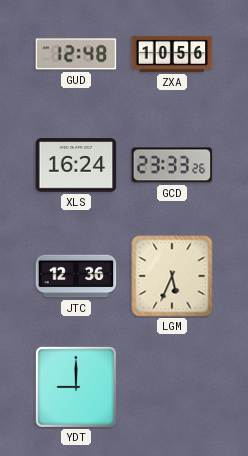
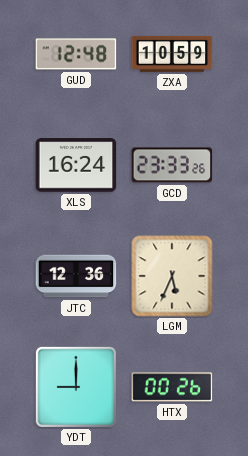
ZXA: 10:56 -> 10:59 (172, 54)
HTX: none -> 00:26 (172, 387)
